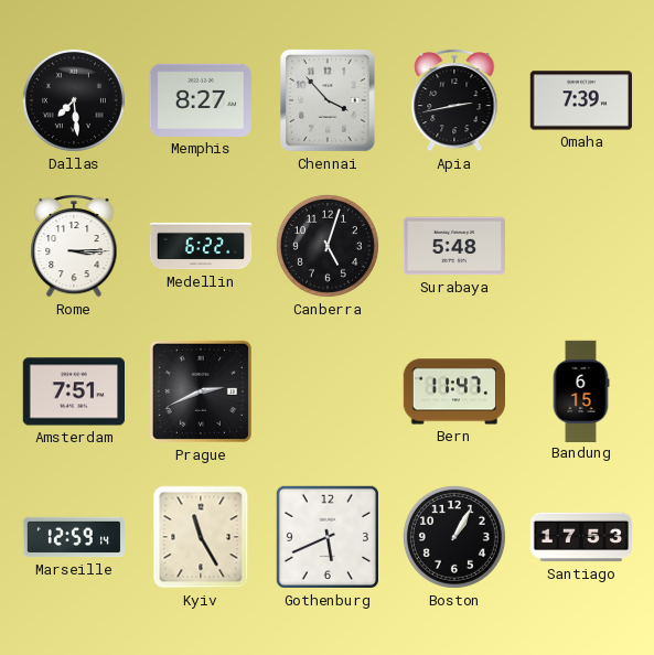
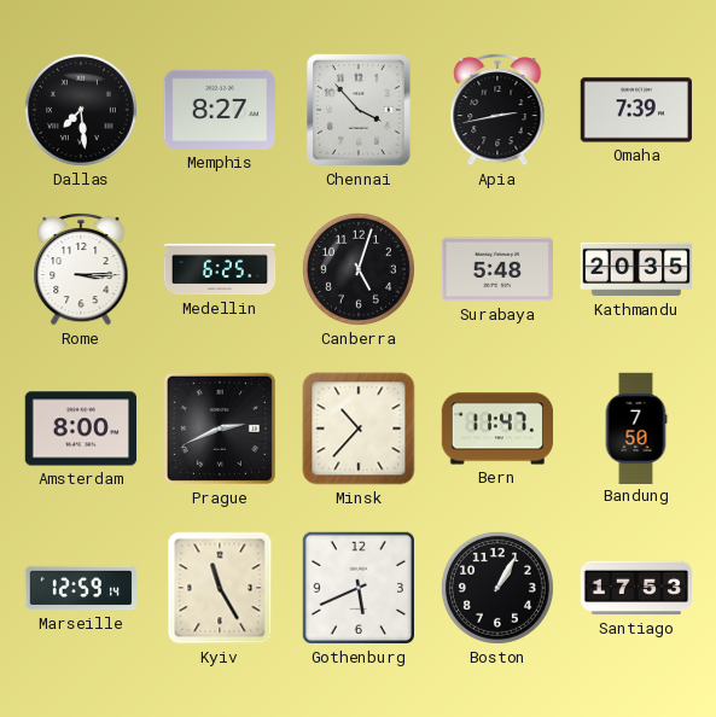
Medellin: 6:22 -> 6:25 (220, 269)
Kathmandu: none -> 20:35 (635, 269)
Amsterdam: 7:51 -> 8:00 (80, 429)
Minsk: none -> 10:37 (359, 429)
Bandung: 6:15 -> 7:50 (636, 427)
